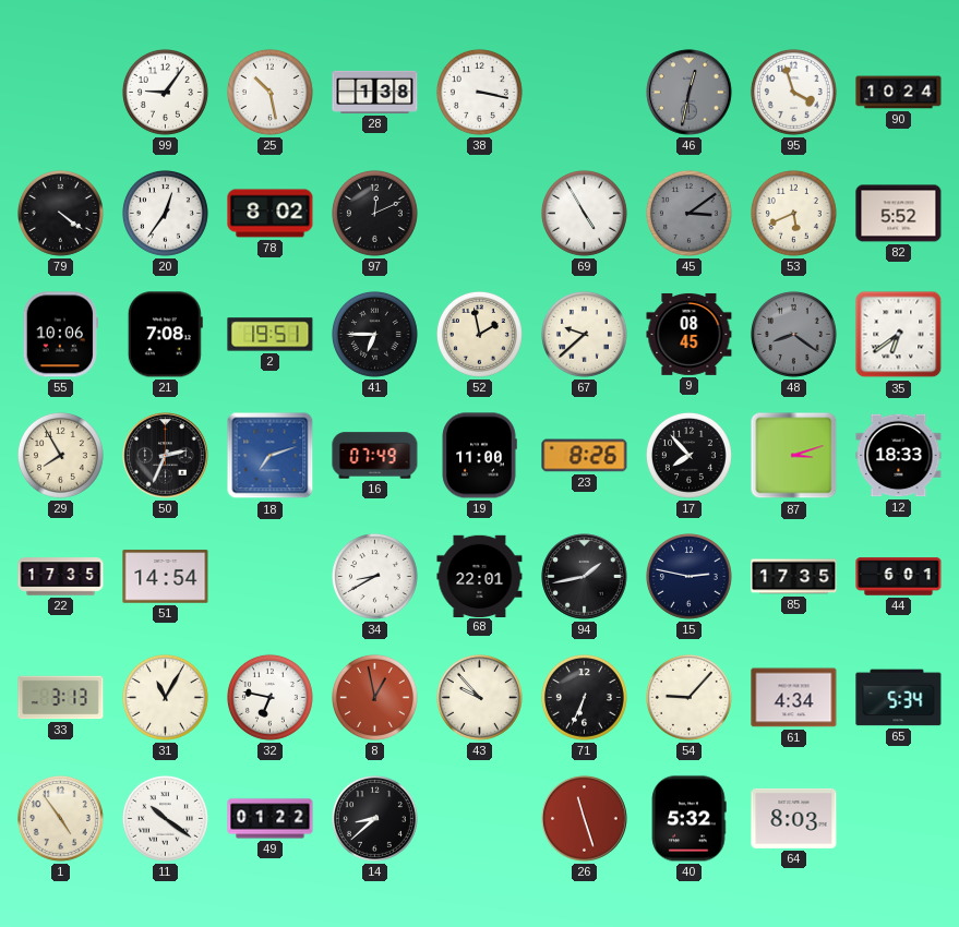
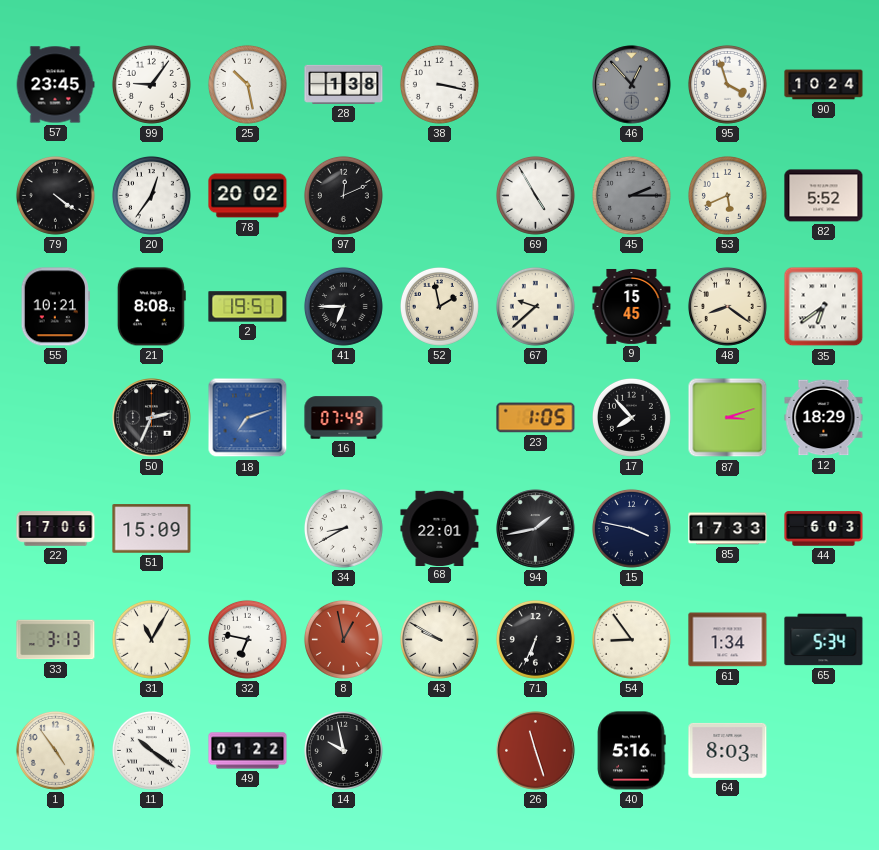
57: none -> 23:45 (55, 85)
46: 12:32 -> 12:53 (632, 85)
78: 8:02 -> 20:02 (248, 196)
45: 3:09 -> 2:15 (631, 195)
55: 10:06 -> 10:21 (55, 307)
21: 7:08 -> 8:08 (151, 307)
9: 08:45 -> 15:45 (632, 306)
48 dial: grey -> cream (727, 306)
29: 7:55 -> none (60, 455)
19: 11:00 -> none (479, 456)
23: 8:26 -> 1:05 (536, 418)
12: 18:33 -> 18:29 (824, 418)
22: 17:35 -> 17:06 (56, 529)
51: 14:54 -> 15:09 (152, 529)
15: 2:47 -> 3:47 (631, 528)
85: 17:35 -> 17:33 (728, 529)
44: 6:01 -> 6:03 (824, 529)
43: 9:53 -> 9:50 (439, 639)
54: 9:07 -> 8:54 (631, 639)
61: 4:34 -> 1:34 (728, 640)
14: 8:38 -> 9:58 (343, 750)
40: 5:32 -> 5:16 (631, 751)
